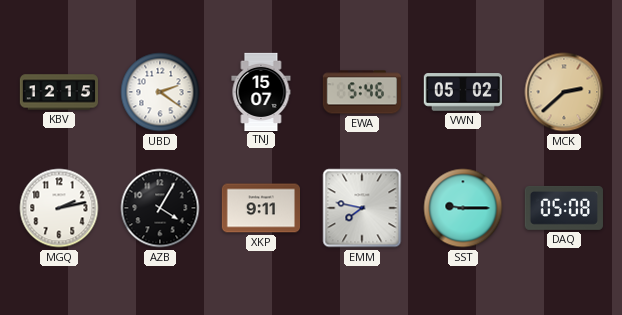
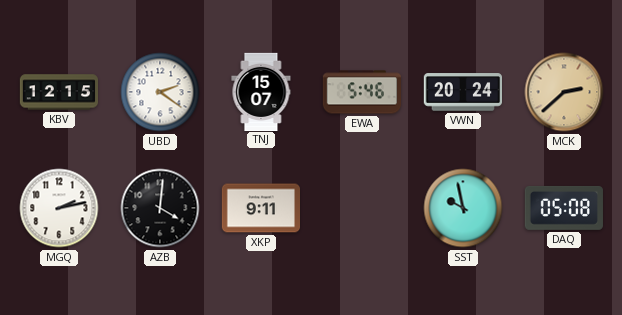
VWN: 05:02 -> 20:24 (462, 92)
AZB: 4:05 -> 4:01 (160, 208)
EMM: 7:47 -> none (362, 208)
SST: 9:15 -> 9:58 (463, 208)
